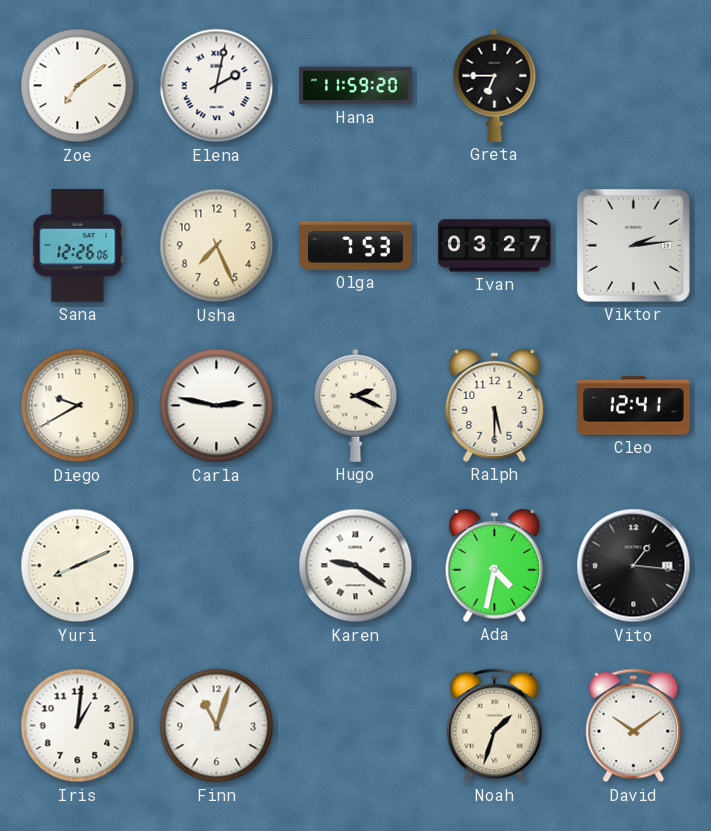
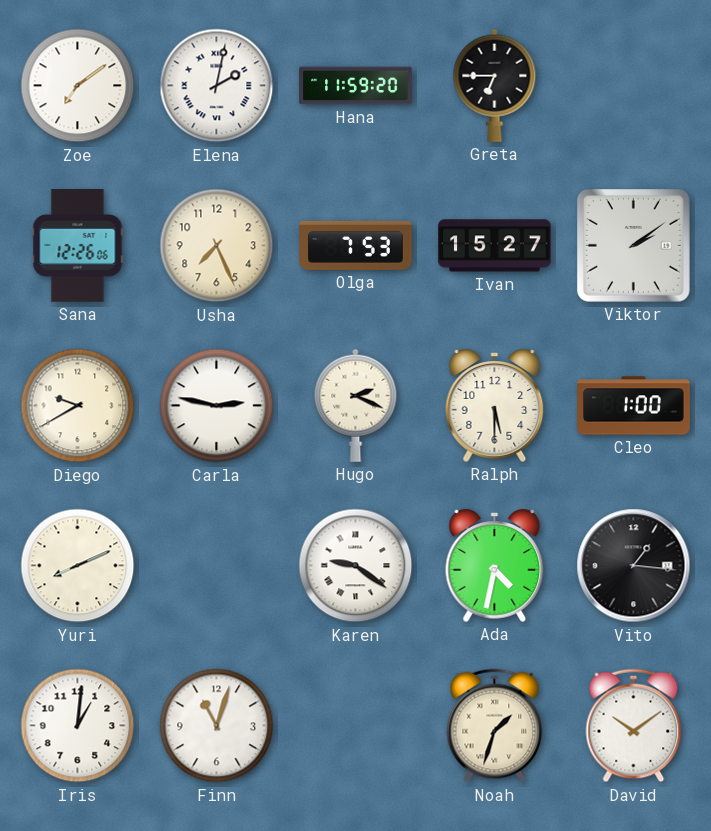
Ivan: 03:27 -> 15:27 (495, 246)
Viktor: 2:14 -> 2:09 (633, 245)
Cleo: 12:41 -> 1:00 (634, 406)
